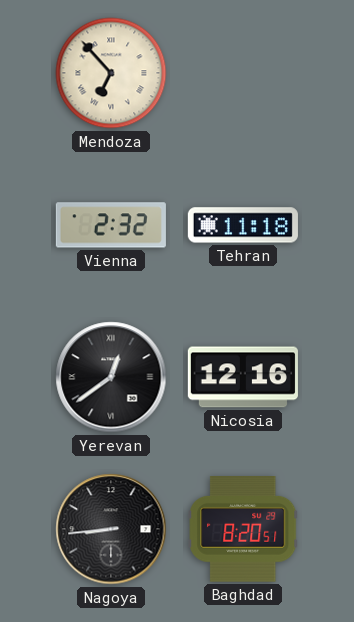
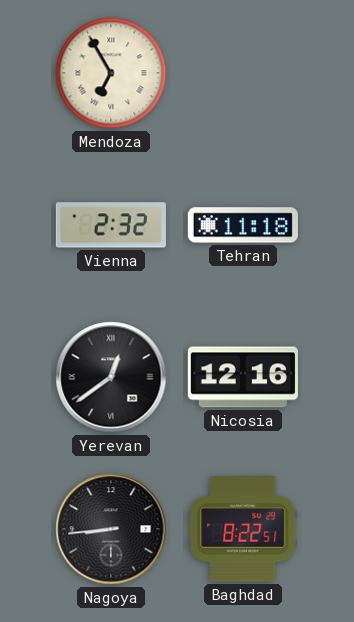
Mendoza: 6:53 -> 6:55 (111, 73)
Baghdad: 8:20 -> 8:22 (243, 530)
